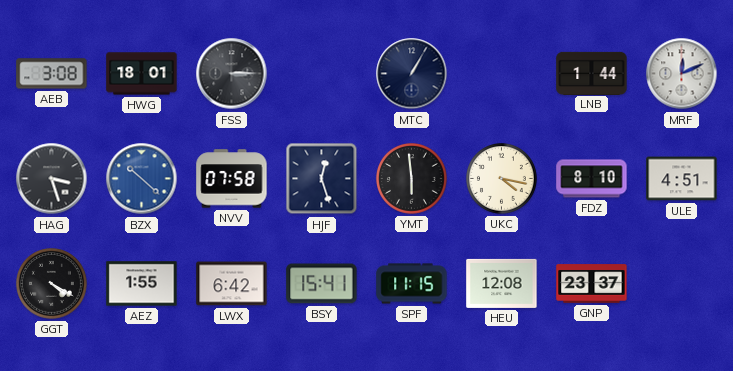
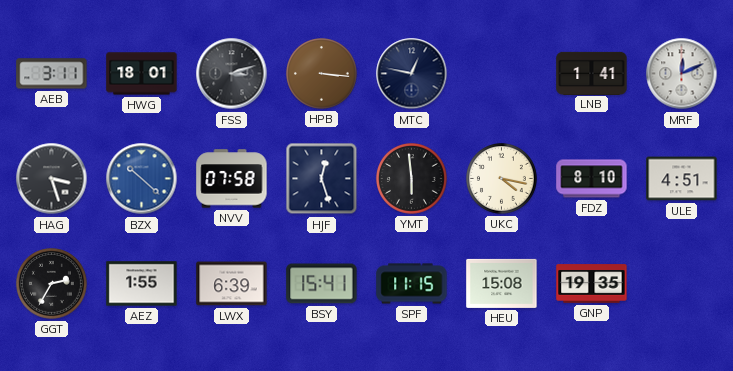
AEB: 3:08 -> 3:11 (52, 74)
FSS: 3:15 -> 3:12 (232, 74)
HPB: none -> 3:16 (322, 74)
MTC: 1:05 -> 12:47 (412, 74)
LNB: 1:44 -> 1:41 (592, 73)
GGT: 4:20 -> 2:35 (52, 284)
LWX: 6:42 -> 6:39 (232, 284)
HEU: 12:08 -> 15:08 (502, 283)
GNP: 23:37 -> 19:35 (592, 284)
